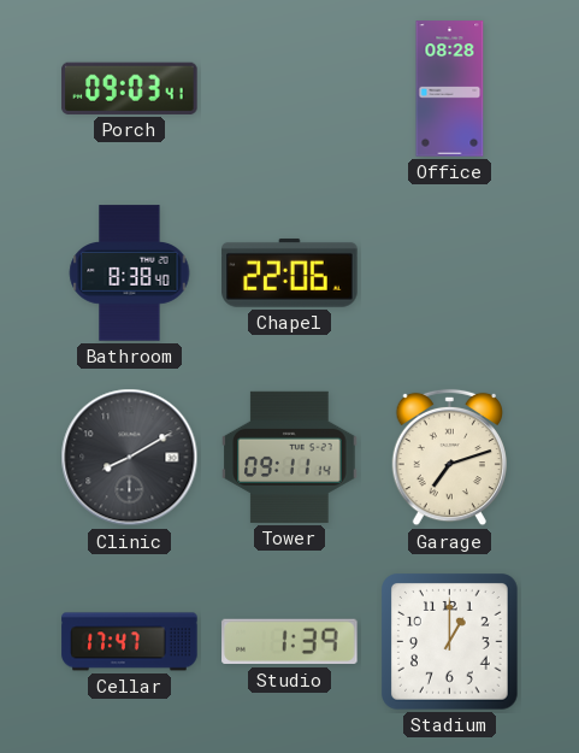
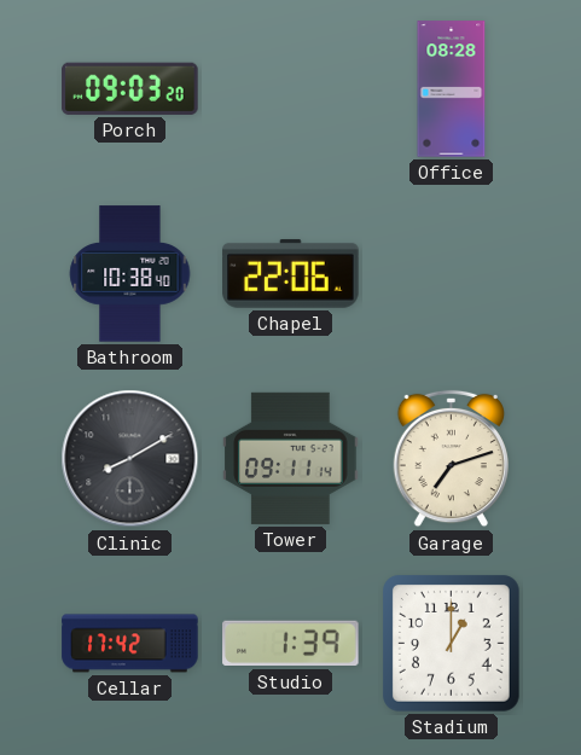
Porch: 09:03:41 -> 09:03:20 (130, 88)
Bathroom: 8:38 -> 10:38 (130, 274)
Cellar: 17:47 -> 17:42 (130, 644)
